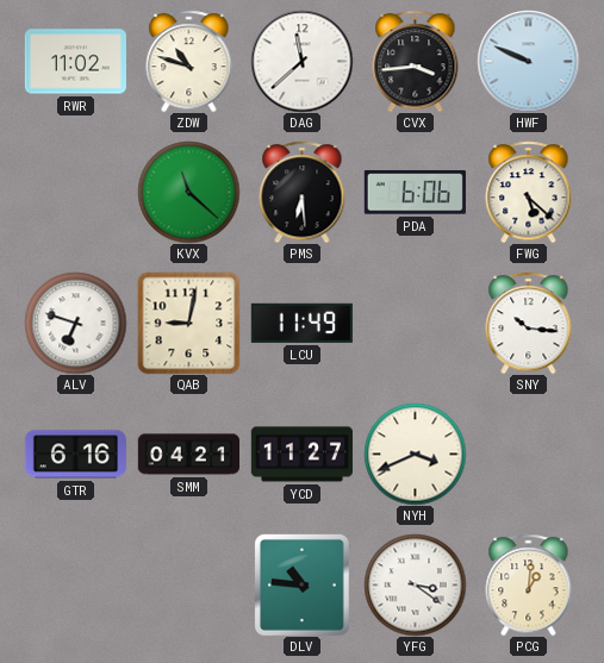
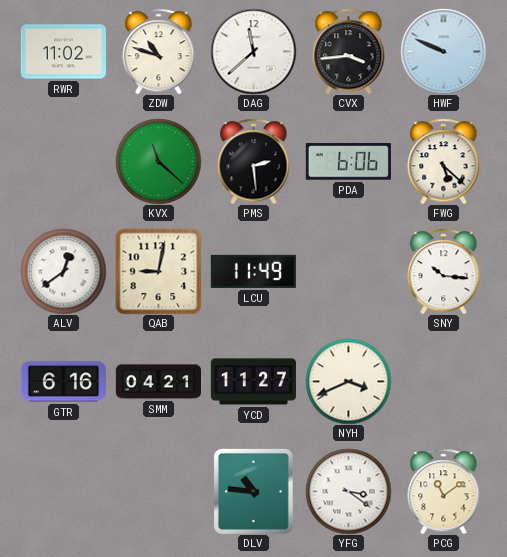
PMS: 6:29 -> 2:29 (254, 161)
ALV: 6:48 -> 12:39 (63, 271)
PCG: 1:01 -> 11:09 (444, 491)
